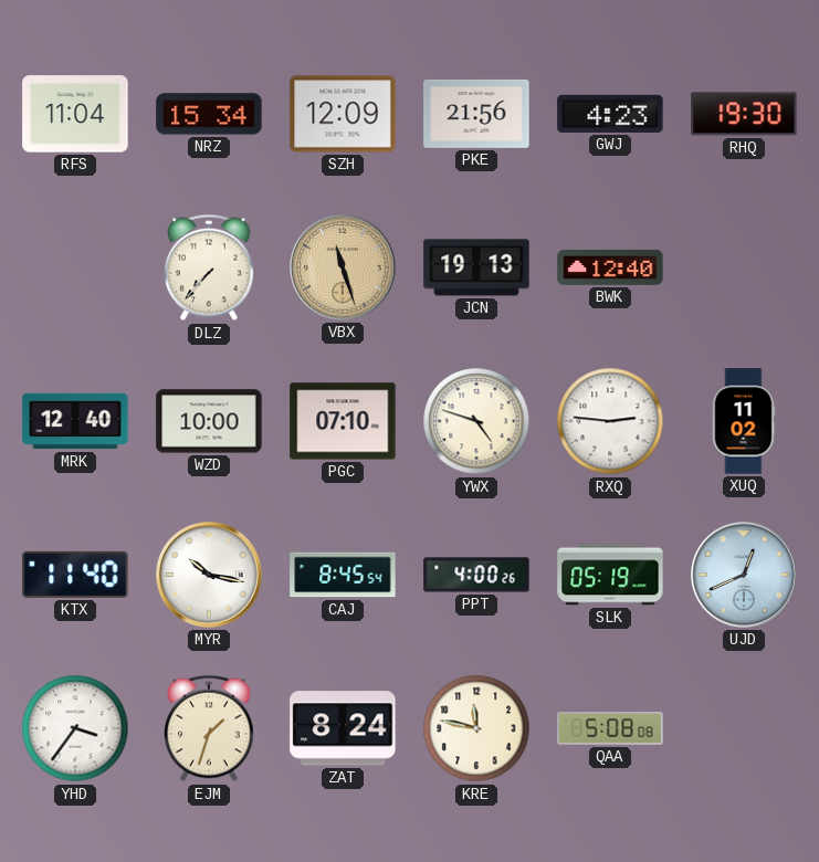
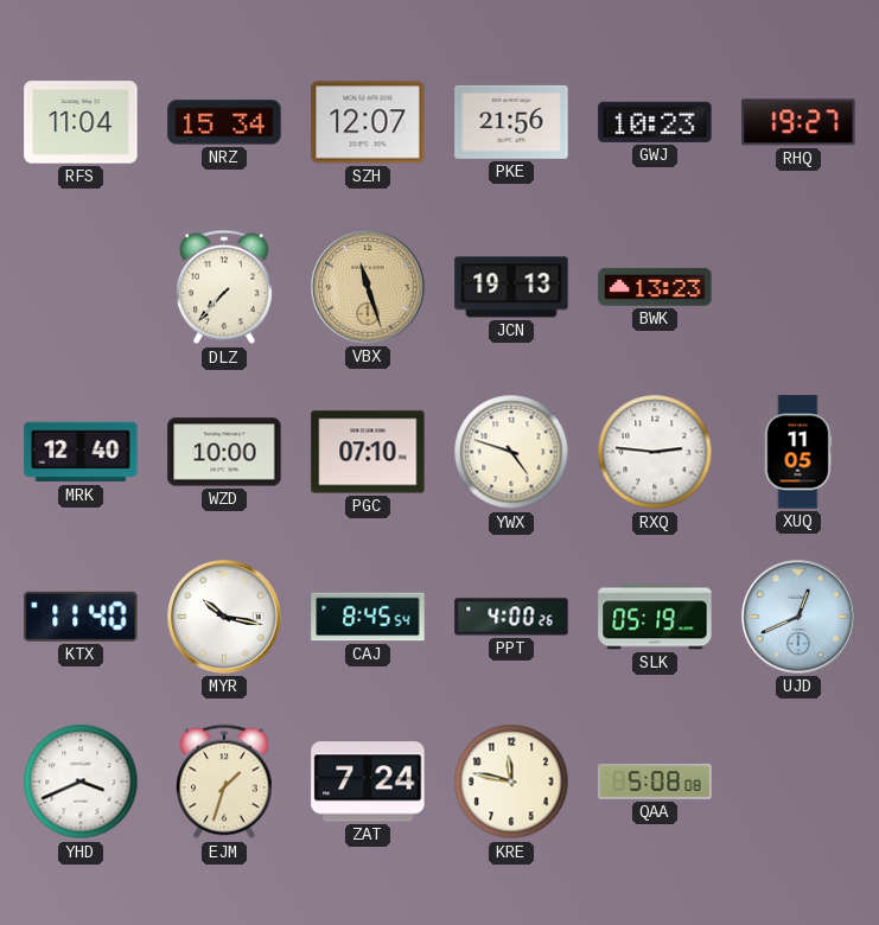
SZH: 12:09 -> 12:07 (368, 122)
GWJ: 4:23 -> 10:23 (655, 122)
RHQ: 19:30 -> 19:27 (798, 122)
BWK: 12:40 -> 13:23 (655, 287)
XUQ: 11:02 -> 11:05 (798, 452)
YHD: 3:36 -> 3:41 (81, 782)
ZAT: 8:24 -> 7:24 (368, 782)
